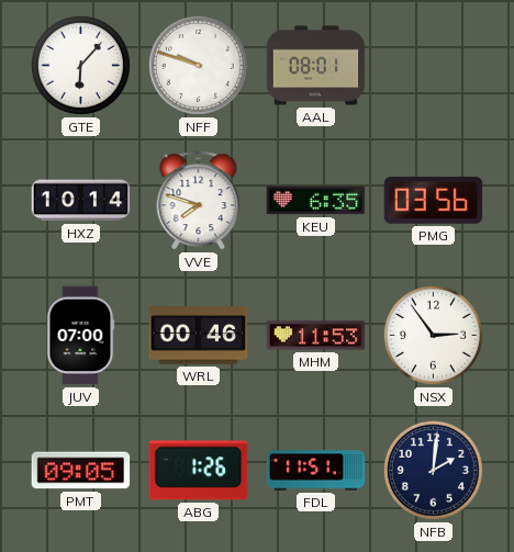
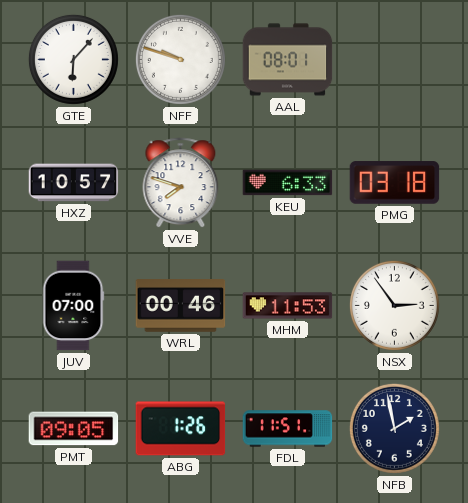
HXZ: 10:14 -> 10:57 (74, 183)
KEU: 6:35 -> 6:33 (288, 183)
PMG: 03:56 -> 03:18 (395, 183)
NFB: 2:01 -> 1:58 (394, 428)
